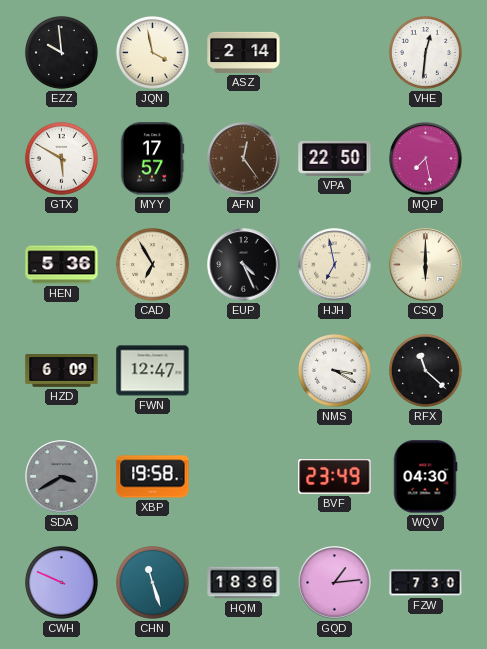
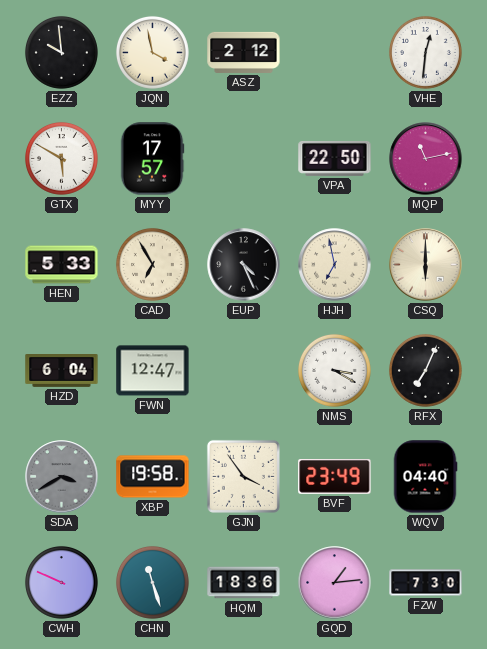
ASZ: 2:14 -> 2:12 (244, 52)
AFN: 12:24 -> none (244, 159)
MQP: 7:28 -> 11:13 (426, 159)
HEN: 5:36 -> 5:33 (62, 265)
HZD: 6:09 -> 6:04 (62, 371)
RFX: 11:22 -> 7:04 (425, 370)
GJN: none -> 3:54 (243, 476)
WQV: 04:30 -> 04:40 (425, 477)
